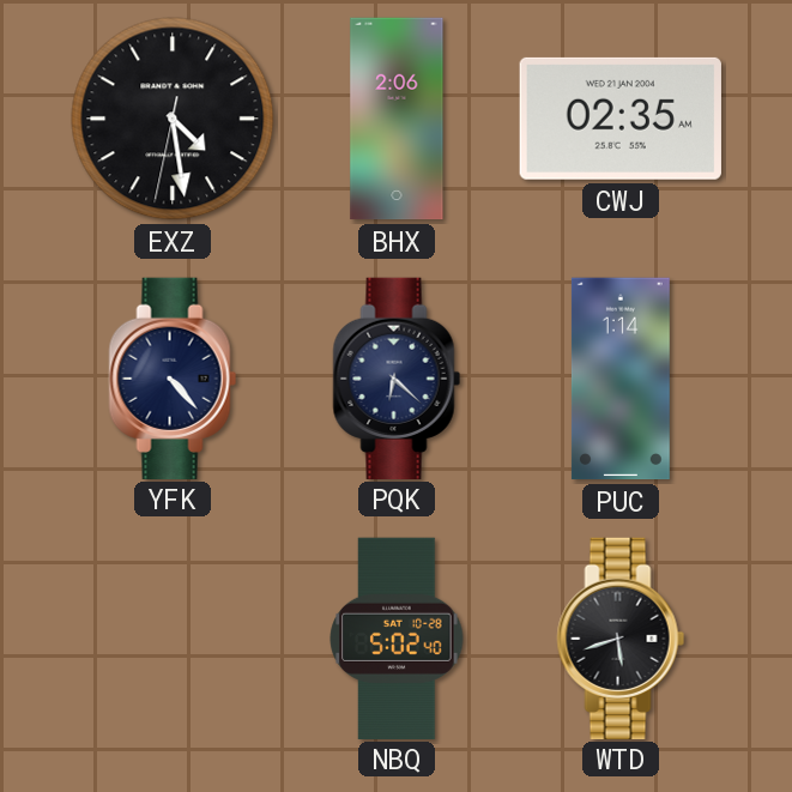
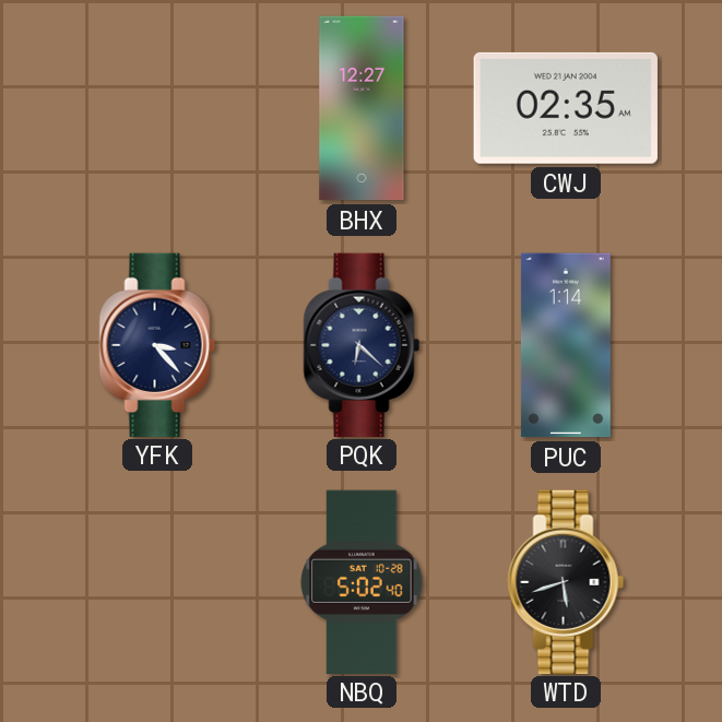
EXZ: 4:28 -> none (173, 119)
BHX: 2:06 -> 12:27 (362, 108)
YFK: 4:23 -> 3:23 (157, 344)
